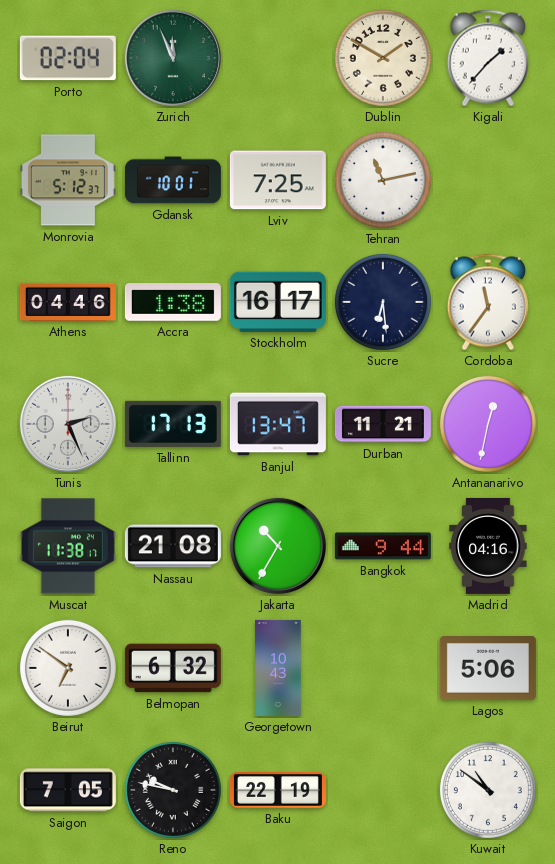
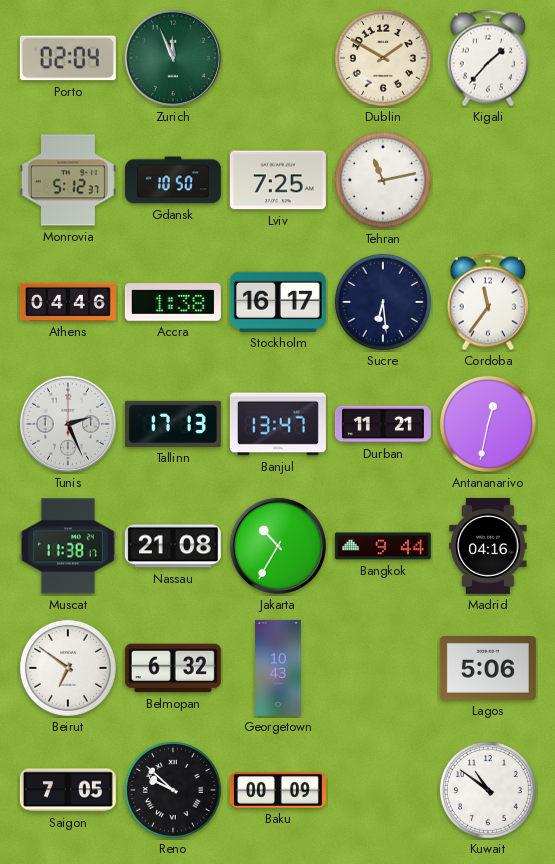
Gdansk: 10:01 -> 10:50 (173, 180)
Reno: 9:47 -> 9:52 (173, 790)
Baku: 22:19 -> 00:09 (278, 791)
